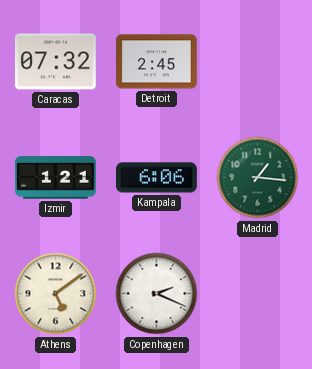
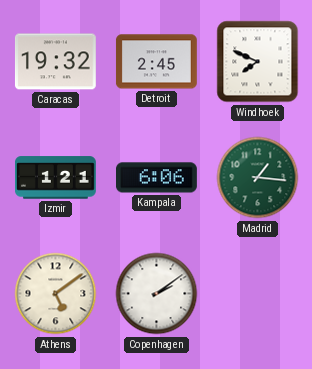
Caracas: 07:32 -> 19:32 (55, 62)
Windhoek: none -> 7:49 (258, 62)
Copenhagen: 2:19 -> 2:09 (157, 294)
